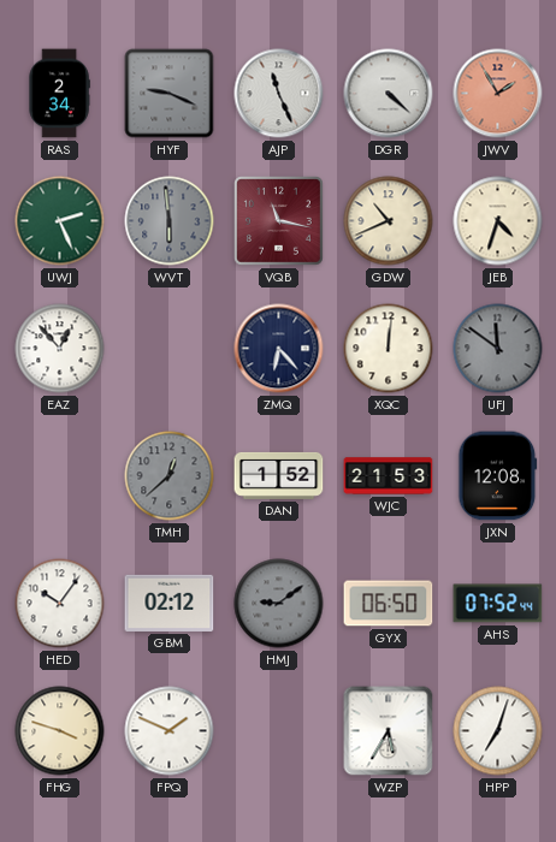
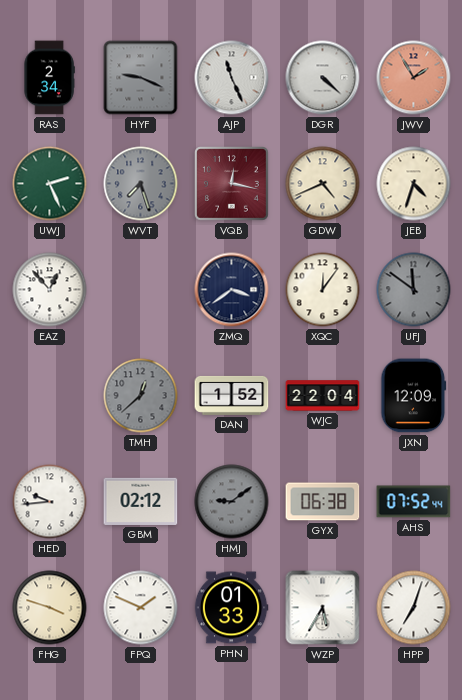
WVT: 5:59 -> 7:27 (141, 184)
VQB: 11:17 -> 12:17 (232, 184)
GDW: 10:41 -> 4:41 (323, 184)
ZMQ: 6:23 -> 3:39 (232, 290)
XQC: 12:01 -> 12:06 (323, 290)
WJC: 21:53 -> 22:04 (323, 396)
JXN: 12:08 -> 12:09 (414, 396)
HED: 10:06 -> 9:44 (50, 502)
GYX: 06:50 -> 06:38 (323, 502)
PHN: none -> 01:33 (231, 608)
